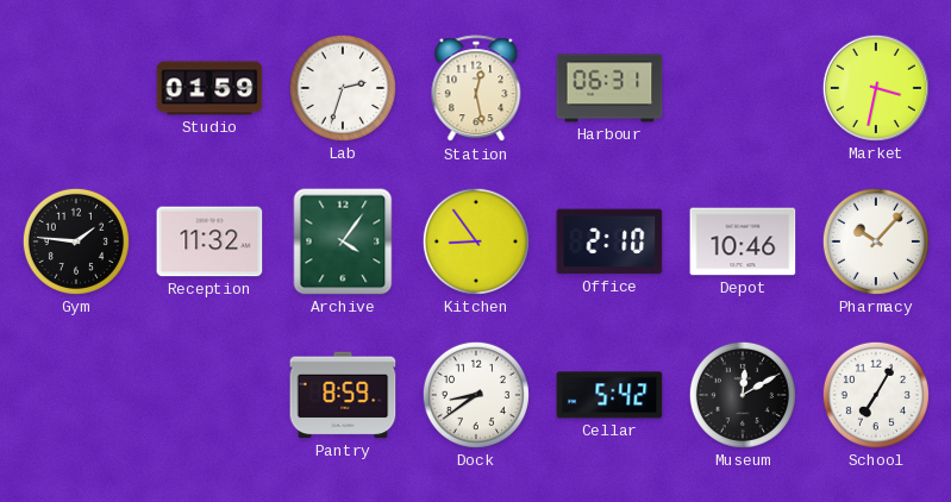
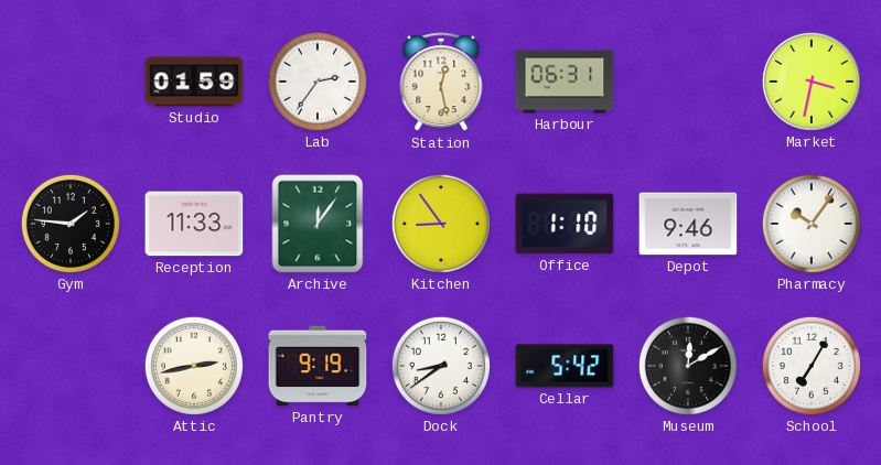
Lab: 2:33 -> 2:36 (318, 82)
Reception: 11:32 -> 11:33 (194, 224)
Archive: 4:06 -> 12:06 (318, 224)
Office: 2:10 -> 1:10 (565, 224)
Depot: 10:46 -> 9:46 (688, 224)
Pharmacy: 10:07 -> 10:06 (812, 224)
Attic: none -> 2:43 (194, 366)
Pantry: 8:59 -> 9:19 (318, 366)
